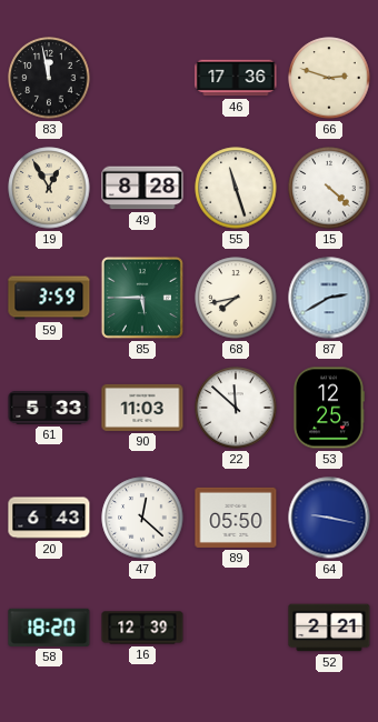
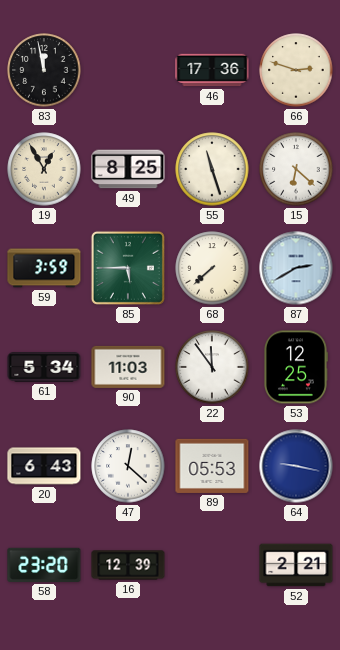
49: 8:28 -> 8:25 (128, 169)
15: 4:22 -> 6:22 (296, 169)
68: 7:43 -> 7:38 (212, 268)
61: 5:33 -> 5:34 (44, 367)
22: 11:52 -> 11:54 (212, 367)
89: 05:50 -> 05:53 (212, 466)
58: 18:20 -> 23:20 (44, 565)
